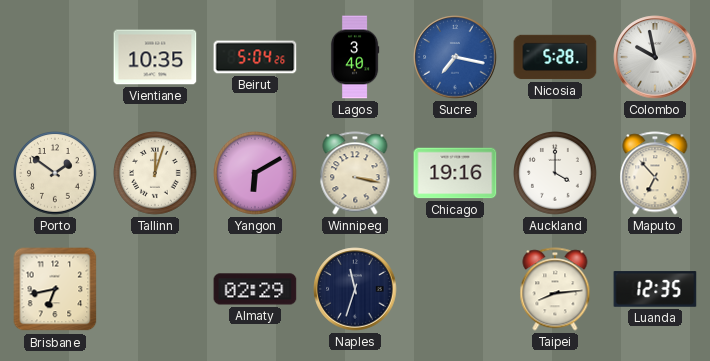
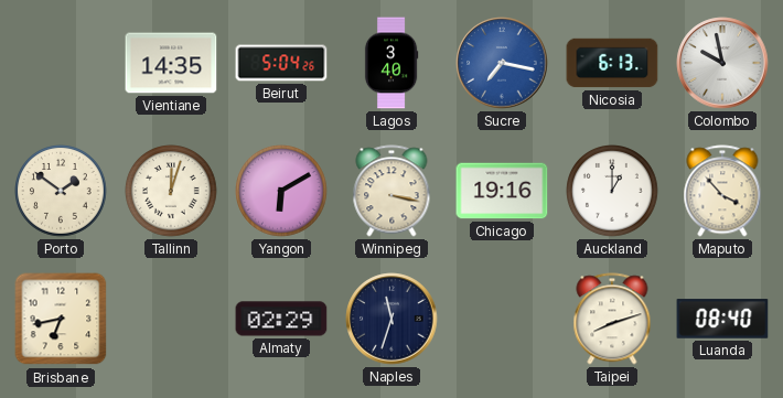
Vientiane: 10:35 -> 14:35 (171, 63)
Nicosia: 5:28 -> 6:13 (612, 63)
Auckland: 4:00 -> 1:00 (613, 192)
Maputo: 6:53 -> 3:53 (722, 191)
Taipei: 8:14 -> 8:12 (612, 319)
Luanda: 12:35 -> 08:40 (722, 319)
